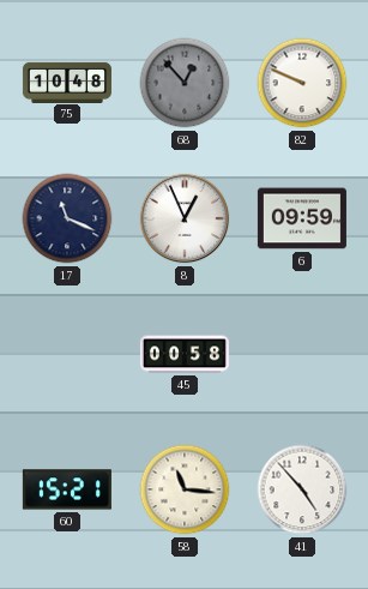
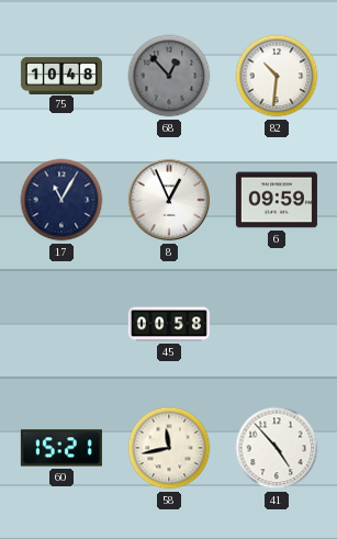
82: 9:49 -> 10:31 (277, 76)
17: 11:19 -> 11:05 (61, 200)
58: 11:16 -> 11:43 (169, 448)
